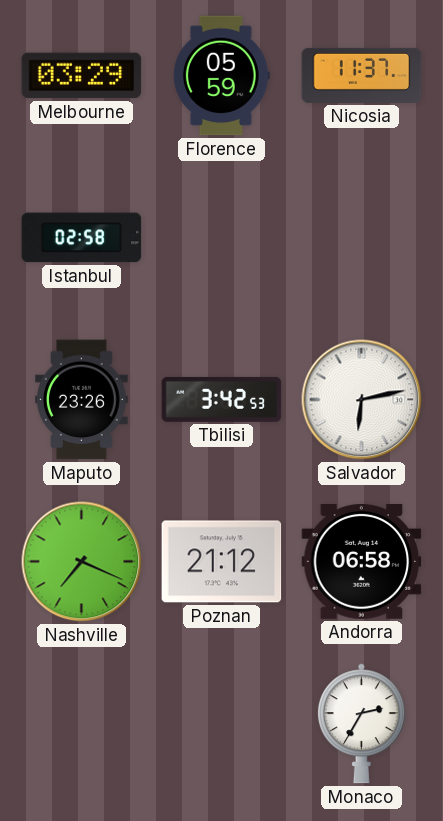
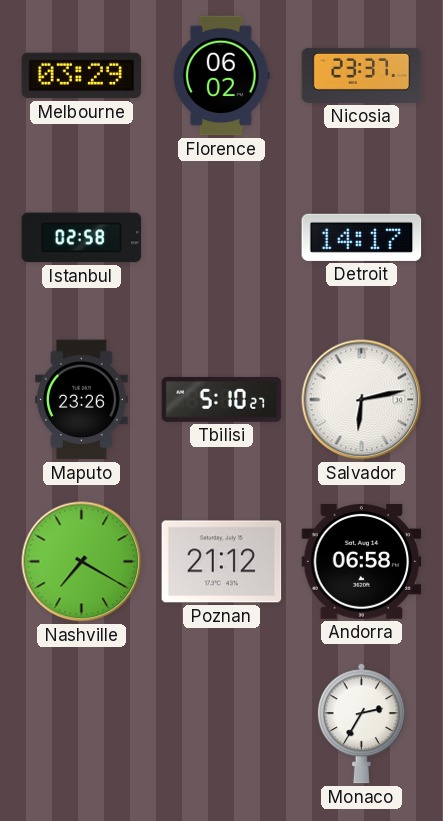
Florence: 05:59 -> 06:02 (221, 76)
Nicosia: 11:37 -> 23:37 (362, 75)
Detroit: none -> 14:17 (362, 237)
Tbilisi: 3:42 -> 5:10 (222, 399)
Nashville: 7:19 -> 7:20 (82, 562)
